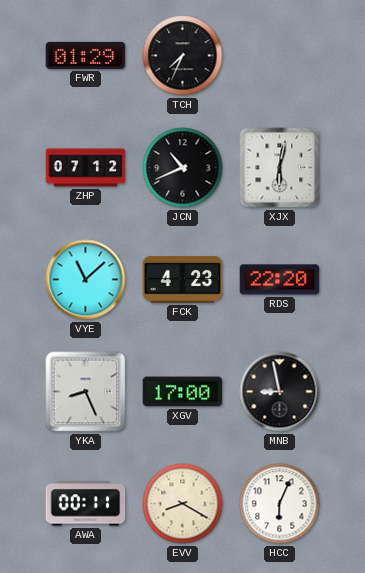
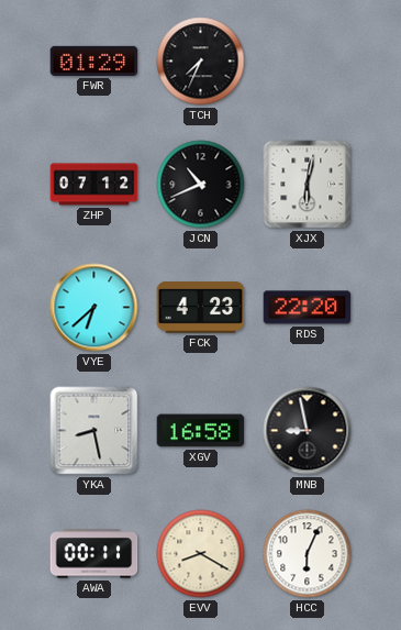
VYE: 11:08 -> 6:38 (94, 308)
YKA: 8:26 -> 8:28 (94, 431)
XGV: 17:00 -> 16:58 (201, 431)
